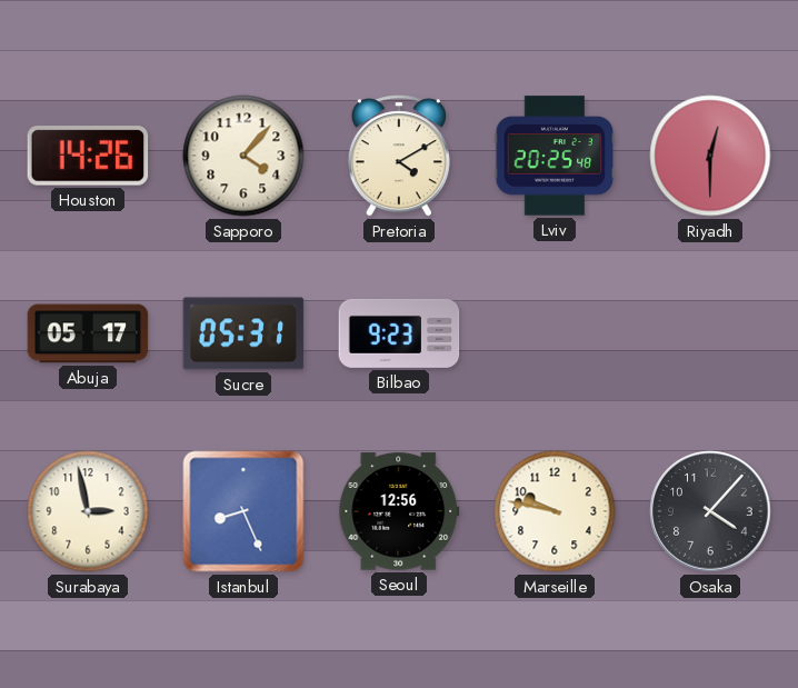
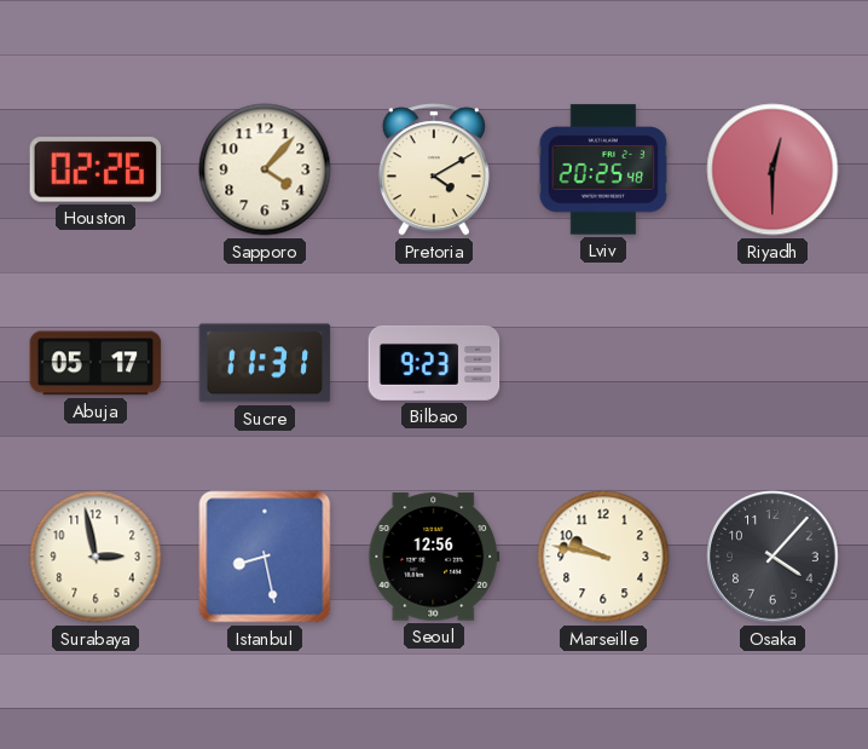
Houston: 14:26 -> 02:26 (96, 169)
Sucre: 05:31 -> 11:31 (265, 363)
Istanbul: 8:26 -> 8:28 (265, 557)
